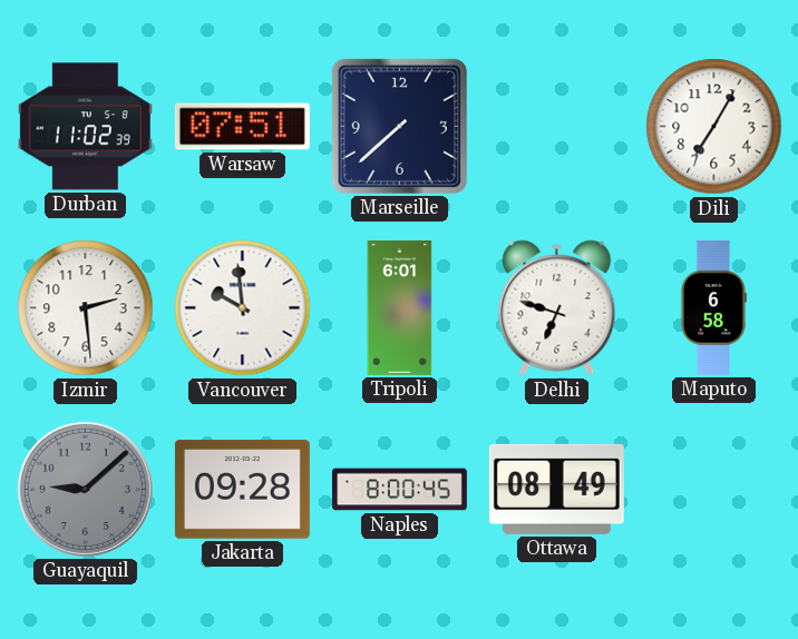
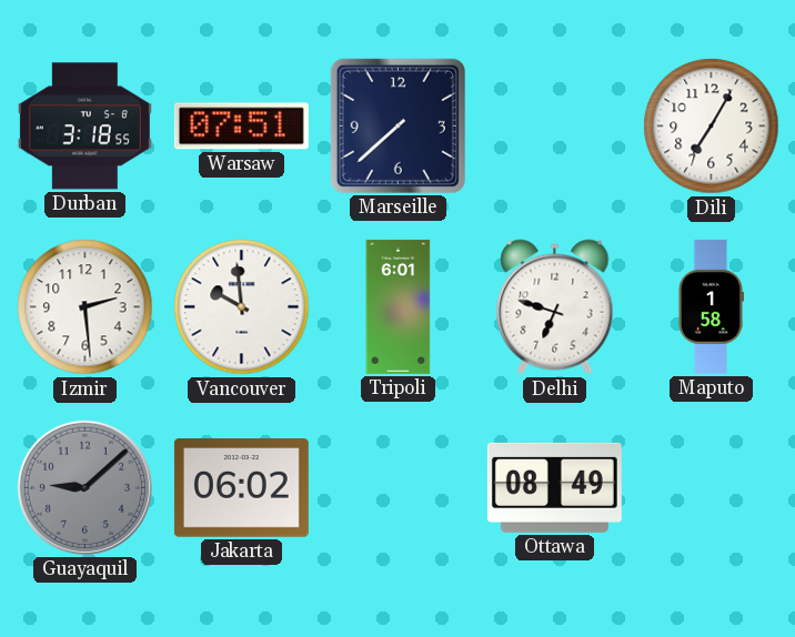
Durban: 11:02 -> 3:18 (84, 127)
Maputo: 6:58 -> 1:58 (711, 306)
Jakarta: 09:28 -> 06:02 (241, 488)
Naples: 8:00 -> none (399, 490)
